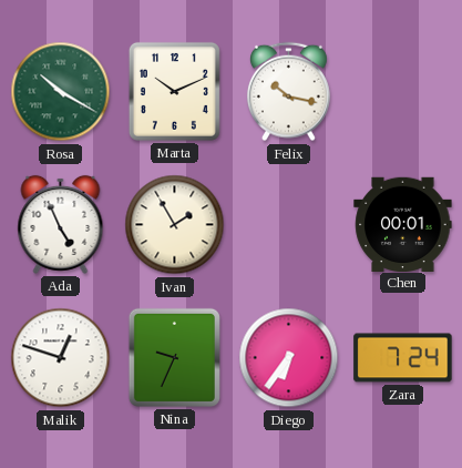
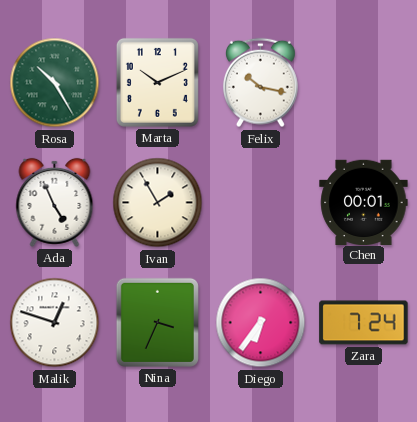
Rosa: 10:20 -> 10:25 (55, 83)
Nina: 9:34 -> 3:34 (157, 322)
